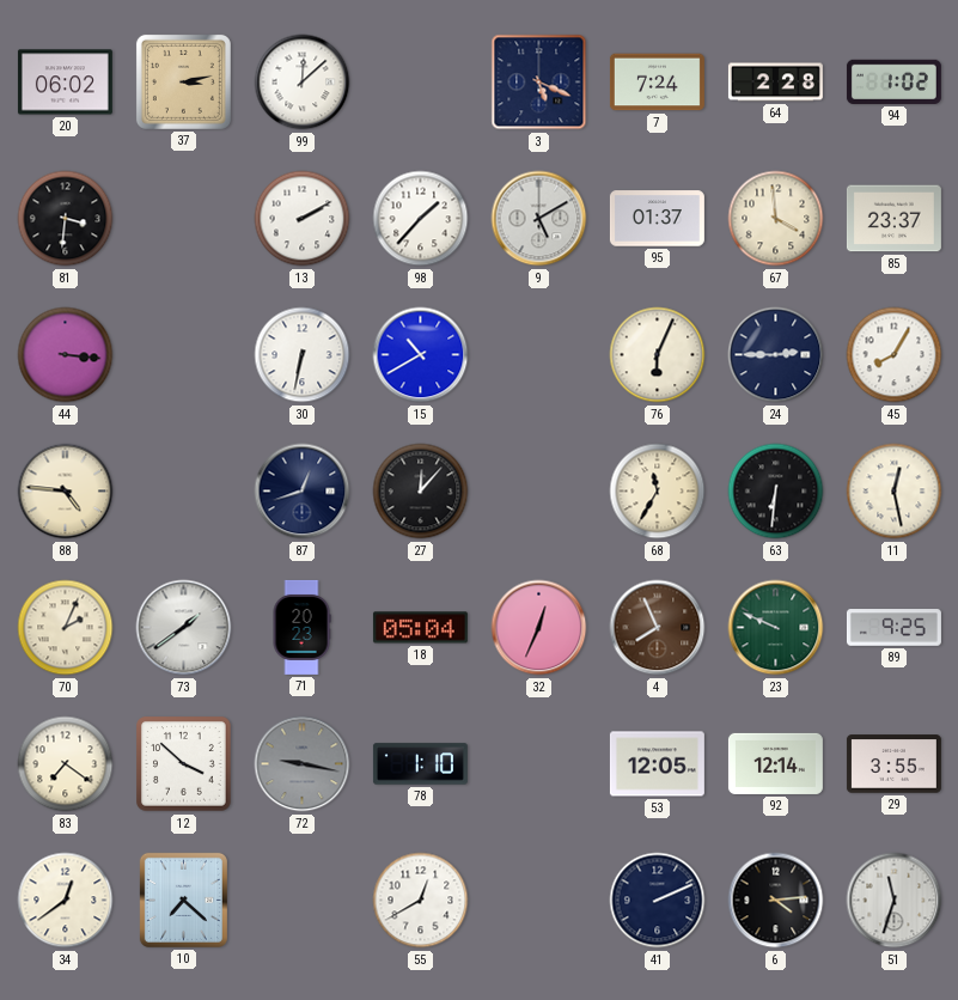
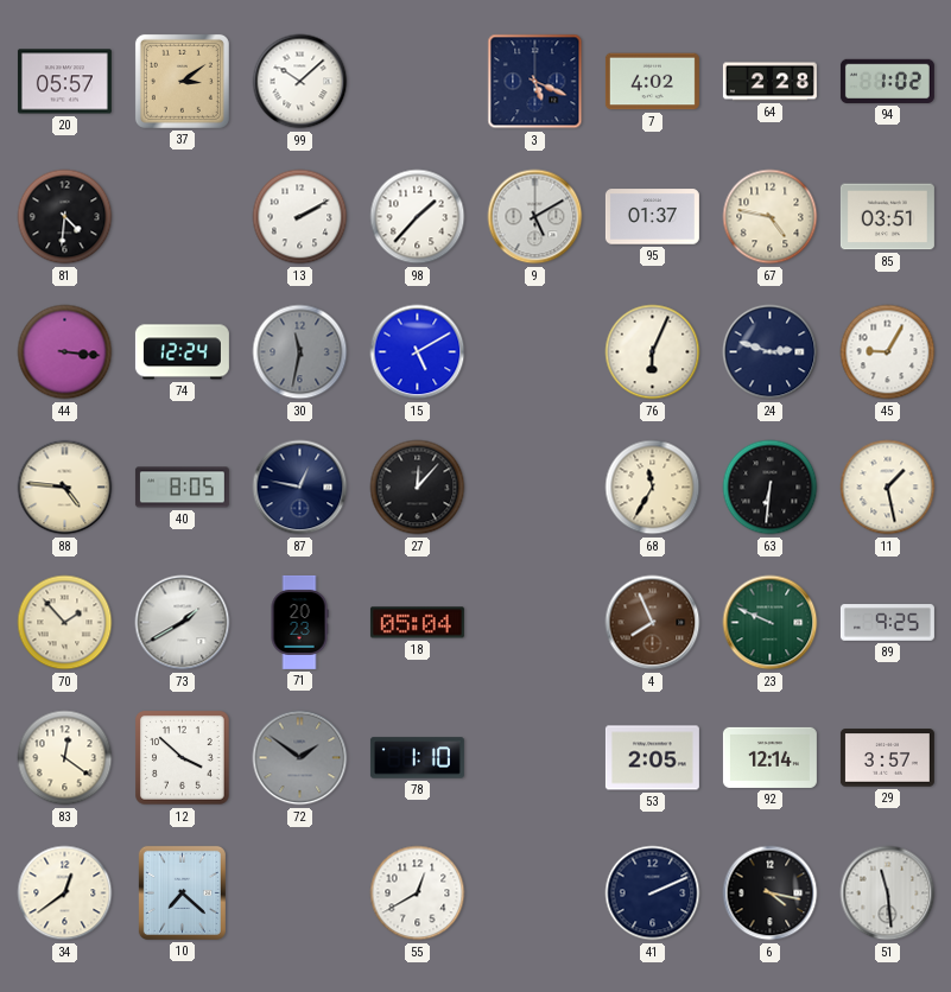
20: 06:02 -> 05:57 (64, 82)
37: 3:13 -> 3:09 (182, 81)
99: 12:08 -> 10:08 (300, 82)
7: 7:24 -> 4:02 (652, 82)
81: 3:31 -> 4:31 (65, 217)
67: 3:59 -> 4:47 (771, 217)
85: 23:37 -> 03:51 (887, 217)
74: none -> 12:24 (182, 352)
30: 6:32 -> 11:32 (300, 352)
30 dial: white -> grey (300, 352)
15: 10:40 -> 5:10 (418, 352)
24: 2:45 -> 2:48 (771, 352)
45: 8:05 -> 9:05 (888, 352)
40: none -> 8:05 (182, 488)
87: 12:42 -> 12:47 (300, 488)
11: 12:28 -> 1:28 (888, 488)
70: 2:04 -> 1:53 (65, 623)
73: 1:39 -> 1:40 (183, 623)
32: 12:34 -> none (539, 628)
83: 7:21 -> 12:21 (65, 758)
72: 9:17 -> 1:51 (300, 758)
53: 12:05 -> 2:05 (652, 758)
29: 3:55 -> 3:57 (887, 758)
6: 4:14 -> 4:17 (771, 894)
51: 11:33 -> 11:29 (888, 894)
